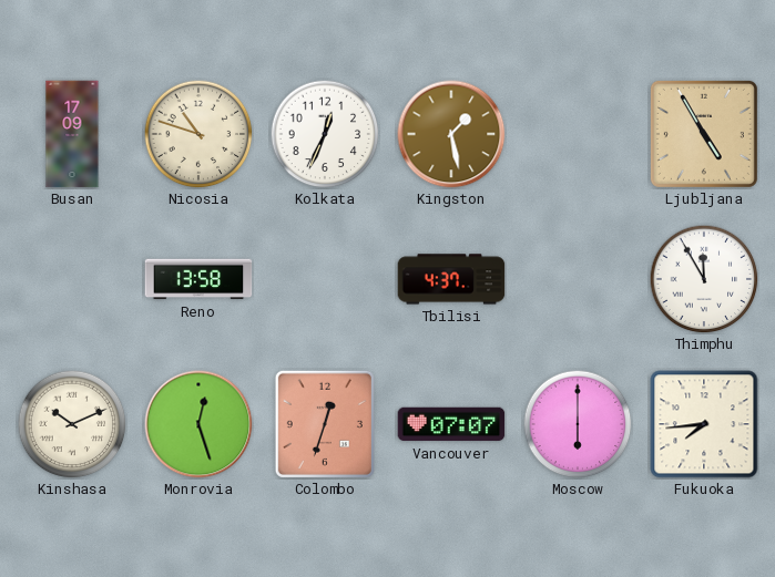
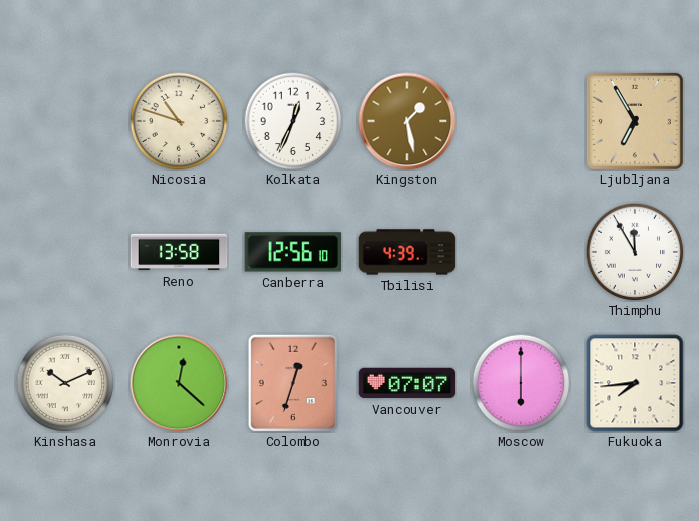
Busan: 17:09 -> none (72, 134)
Ljubljana: 4:55 -> 6:55 (635, 121)
Canberra: none -> 12:56 (293, 252)
Tbilisi: 4:37 -> 4:39 (407, 252)
Monrovia: 12:27 -> 12:22 (179, 383)
